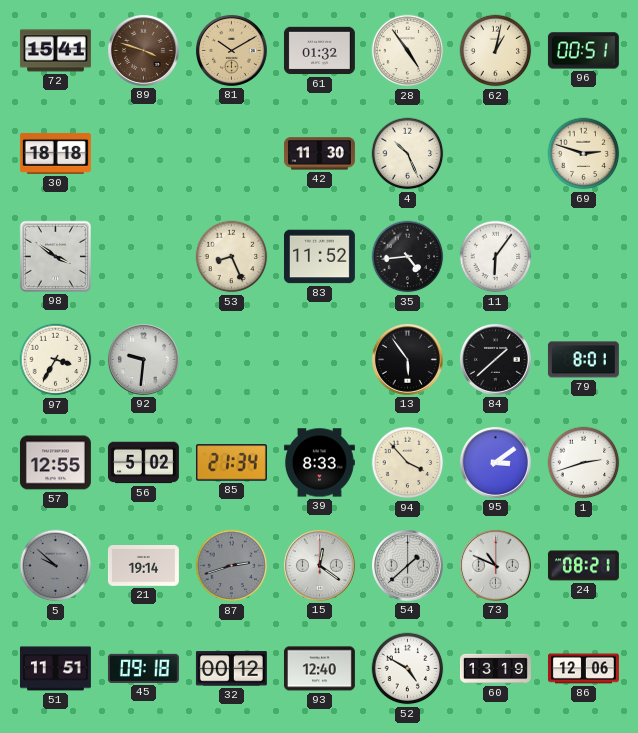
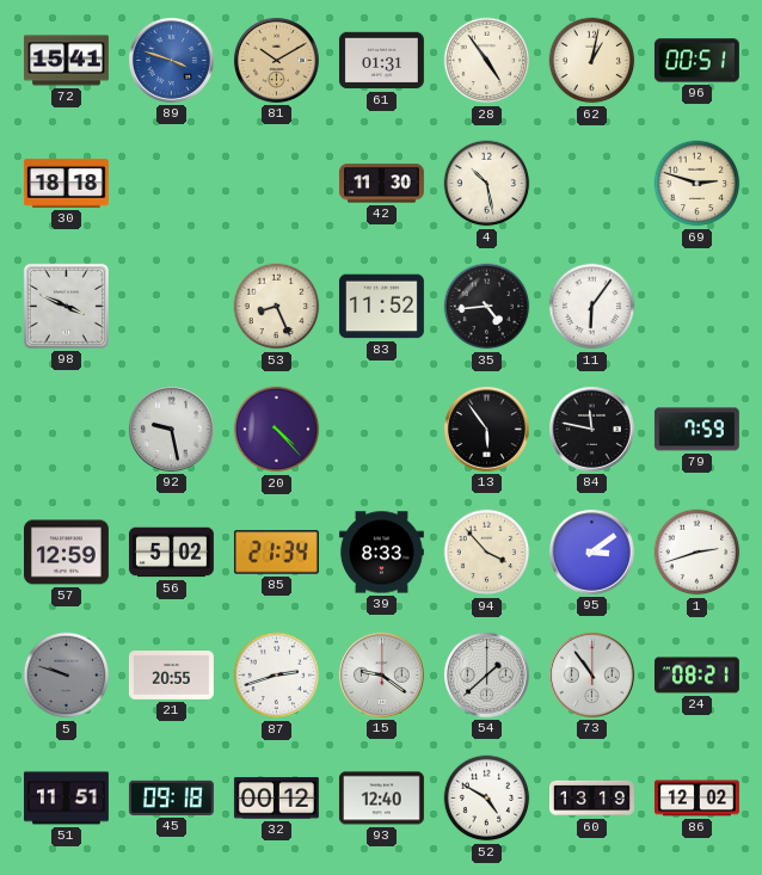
89 dial: brown -> blue (171, 60)
61: 01:32 -> 01:31 (381, 61)
4: 10:26 -> 10:28 (487, 184)
98: 3:51 -> 3:49 (66, 306)
97: 3:35 -> none (56, 360)
92: 9:31 -> 9:28 (171, 429)
20: none -> 4:23 (277, 430)
84: 1:38 -> 11:47 (591, 429)
79: 8:01 -> 7:59 (696, 430)
57: 12:55 -> 12:59 (66, 553)
5: 9:52 -> 9:48 (67, 676)
21: 19:14 -> 20:55 (171, 676)
87 dial: grey -> white (277, 676)
15: 12:21 -> 9:21 (381, 674)
73: 10:49 -> 10:54 (591, 674)
86: 12:06 -> 12:02 (696, 799)
